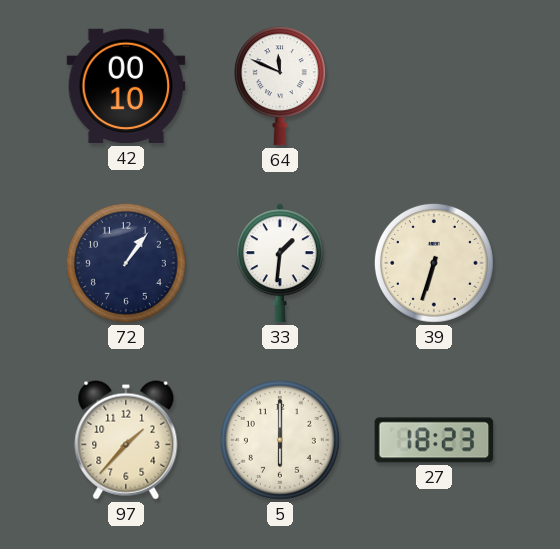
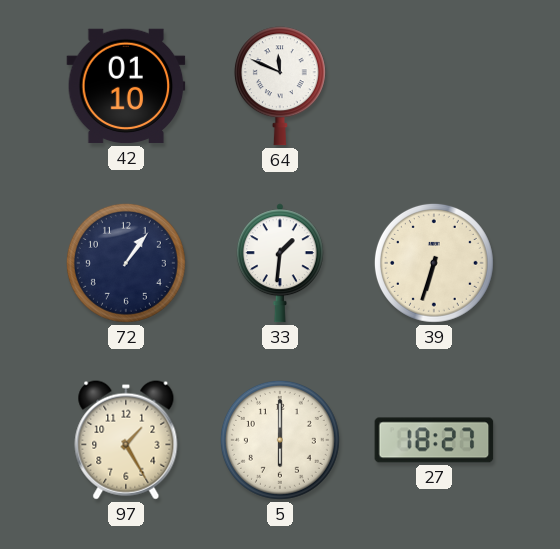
42: 00:10 -> 01:10 (126, 86)
97: 1:37 -> 1:25 (126, 440)
27: 18:23 -> 18:27 (434, 440)
